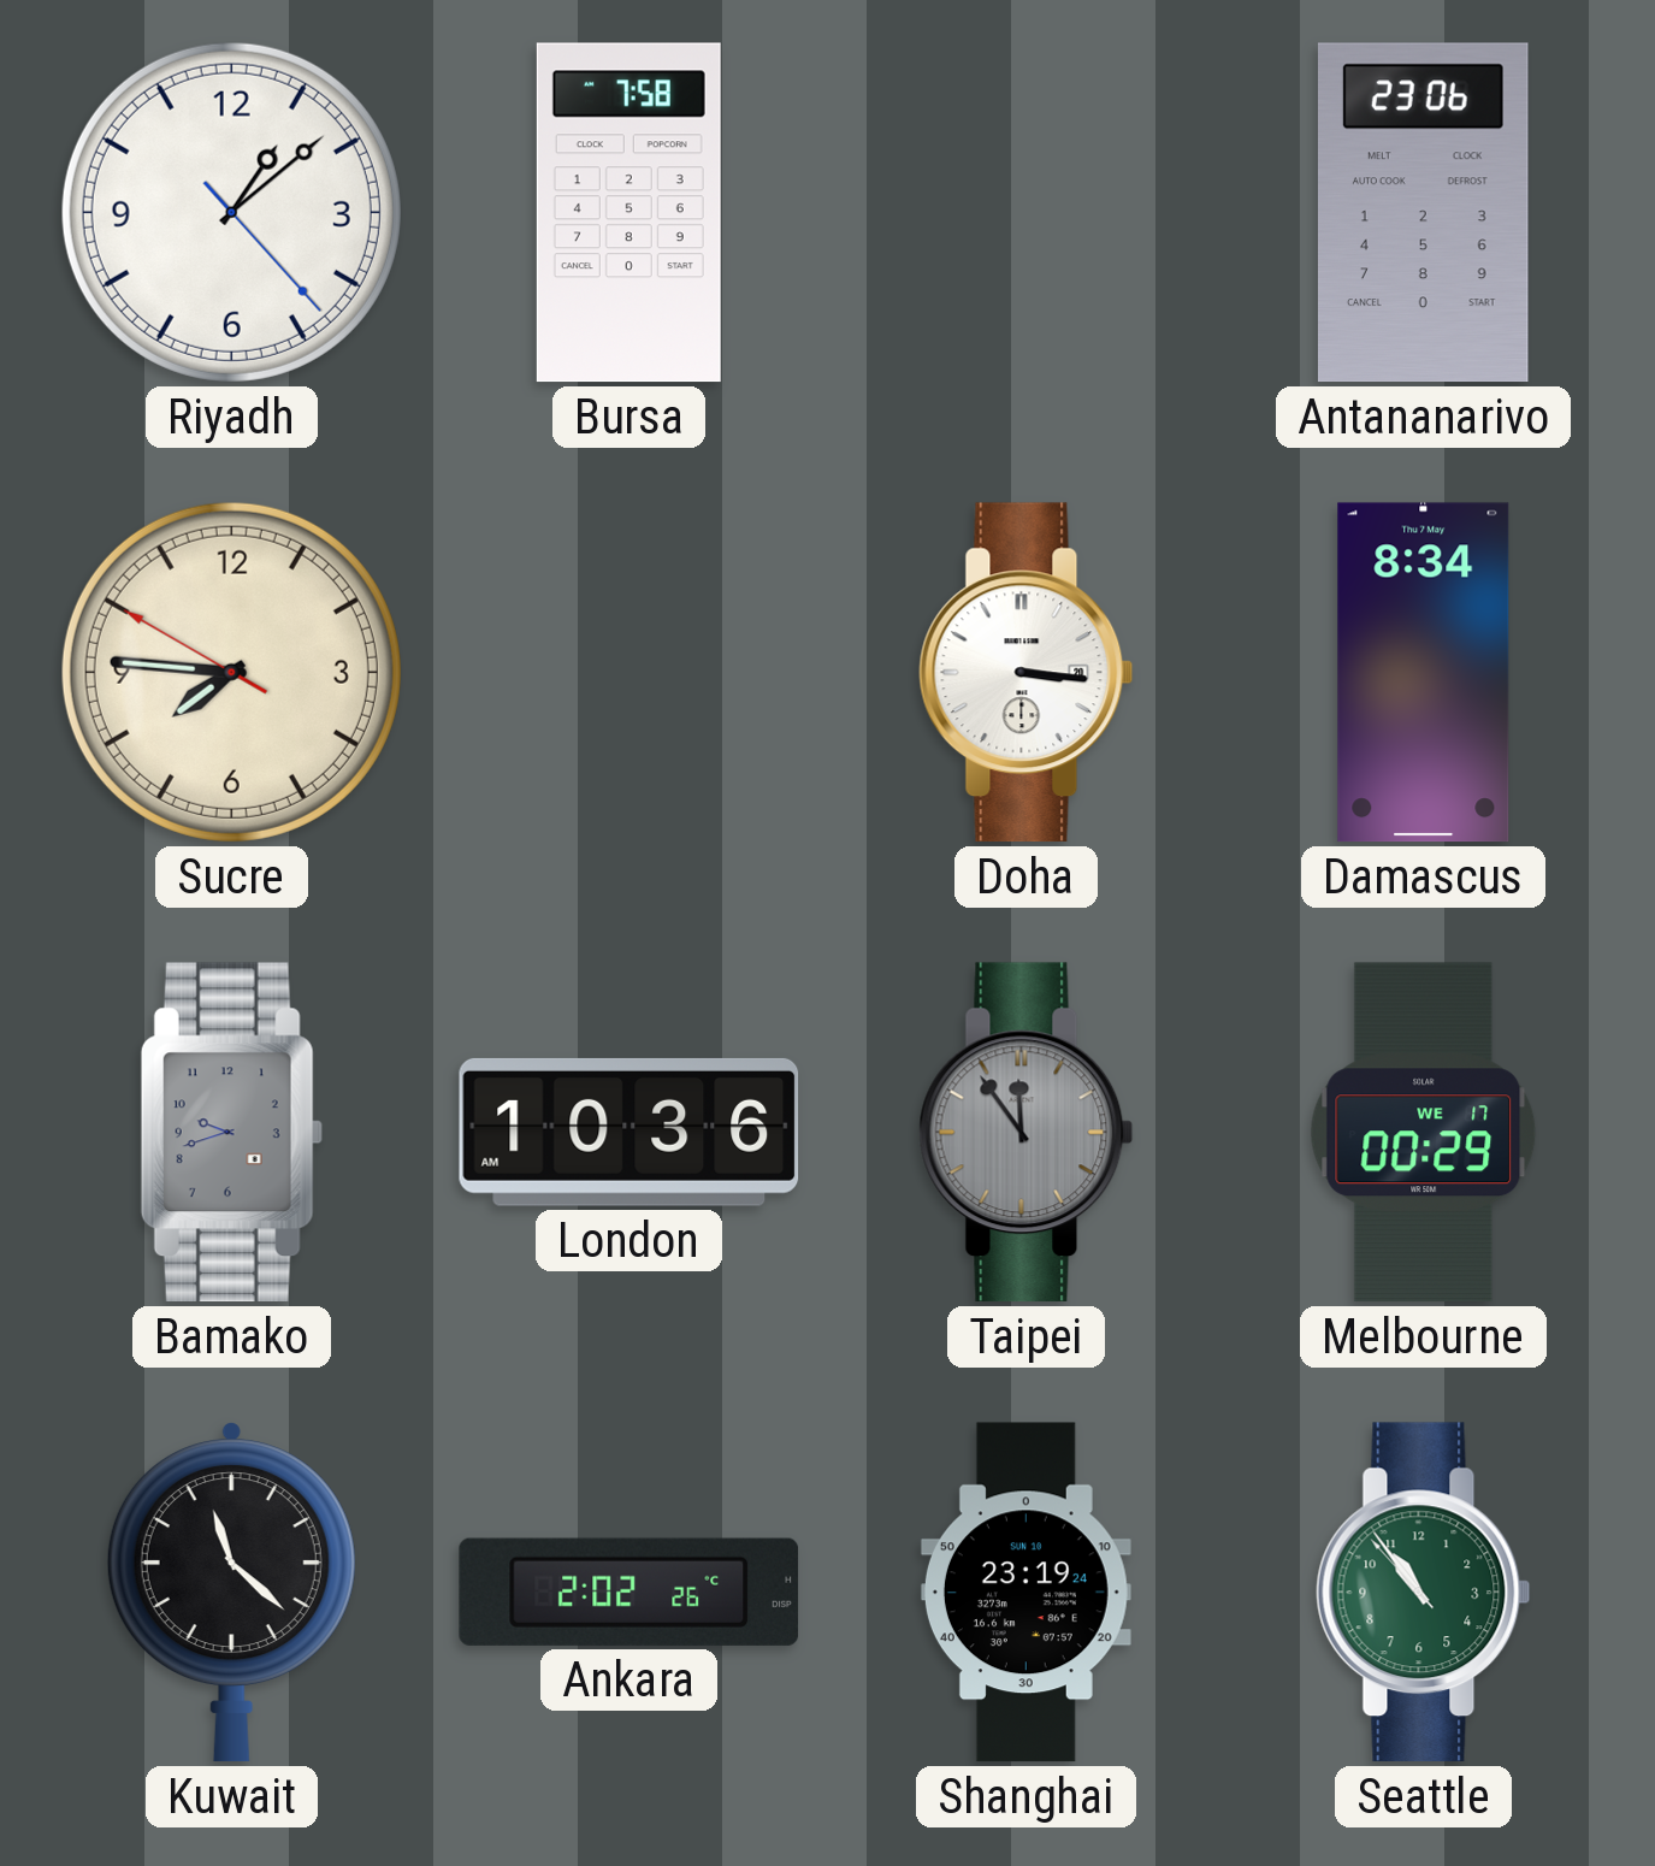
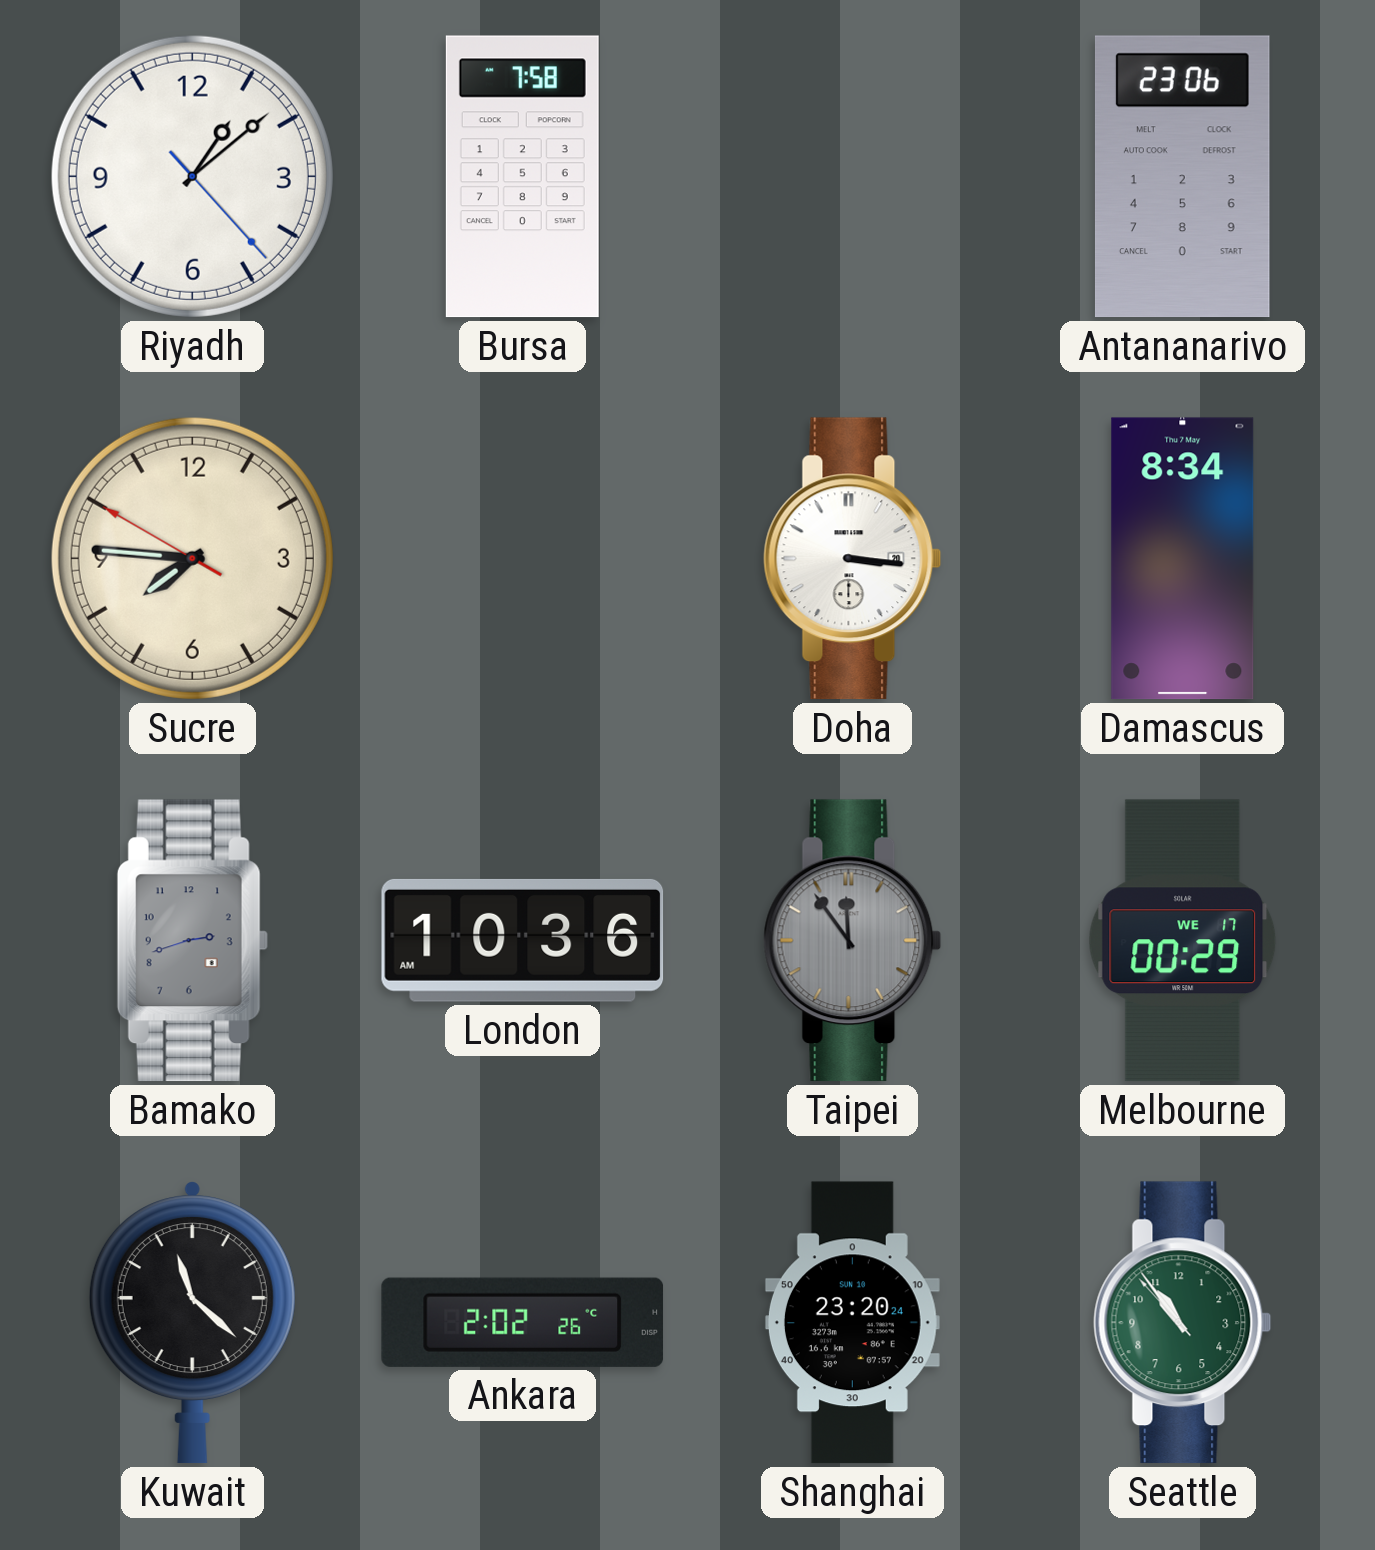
Bamako: 9:42 -> 2:42 (192, 941)
Shanghai: 23:19 -> 23:20 (852, 1323)
